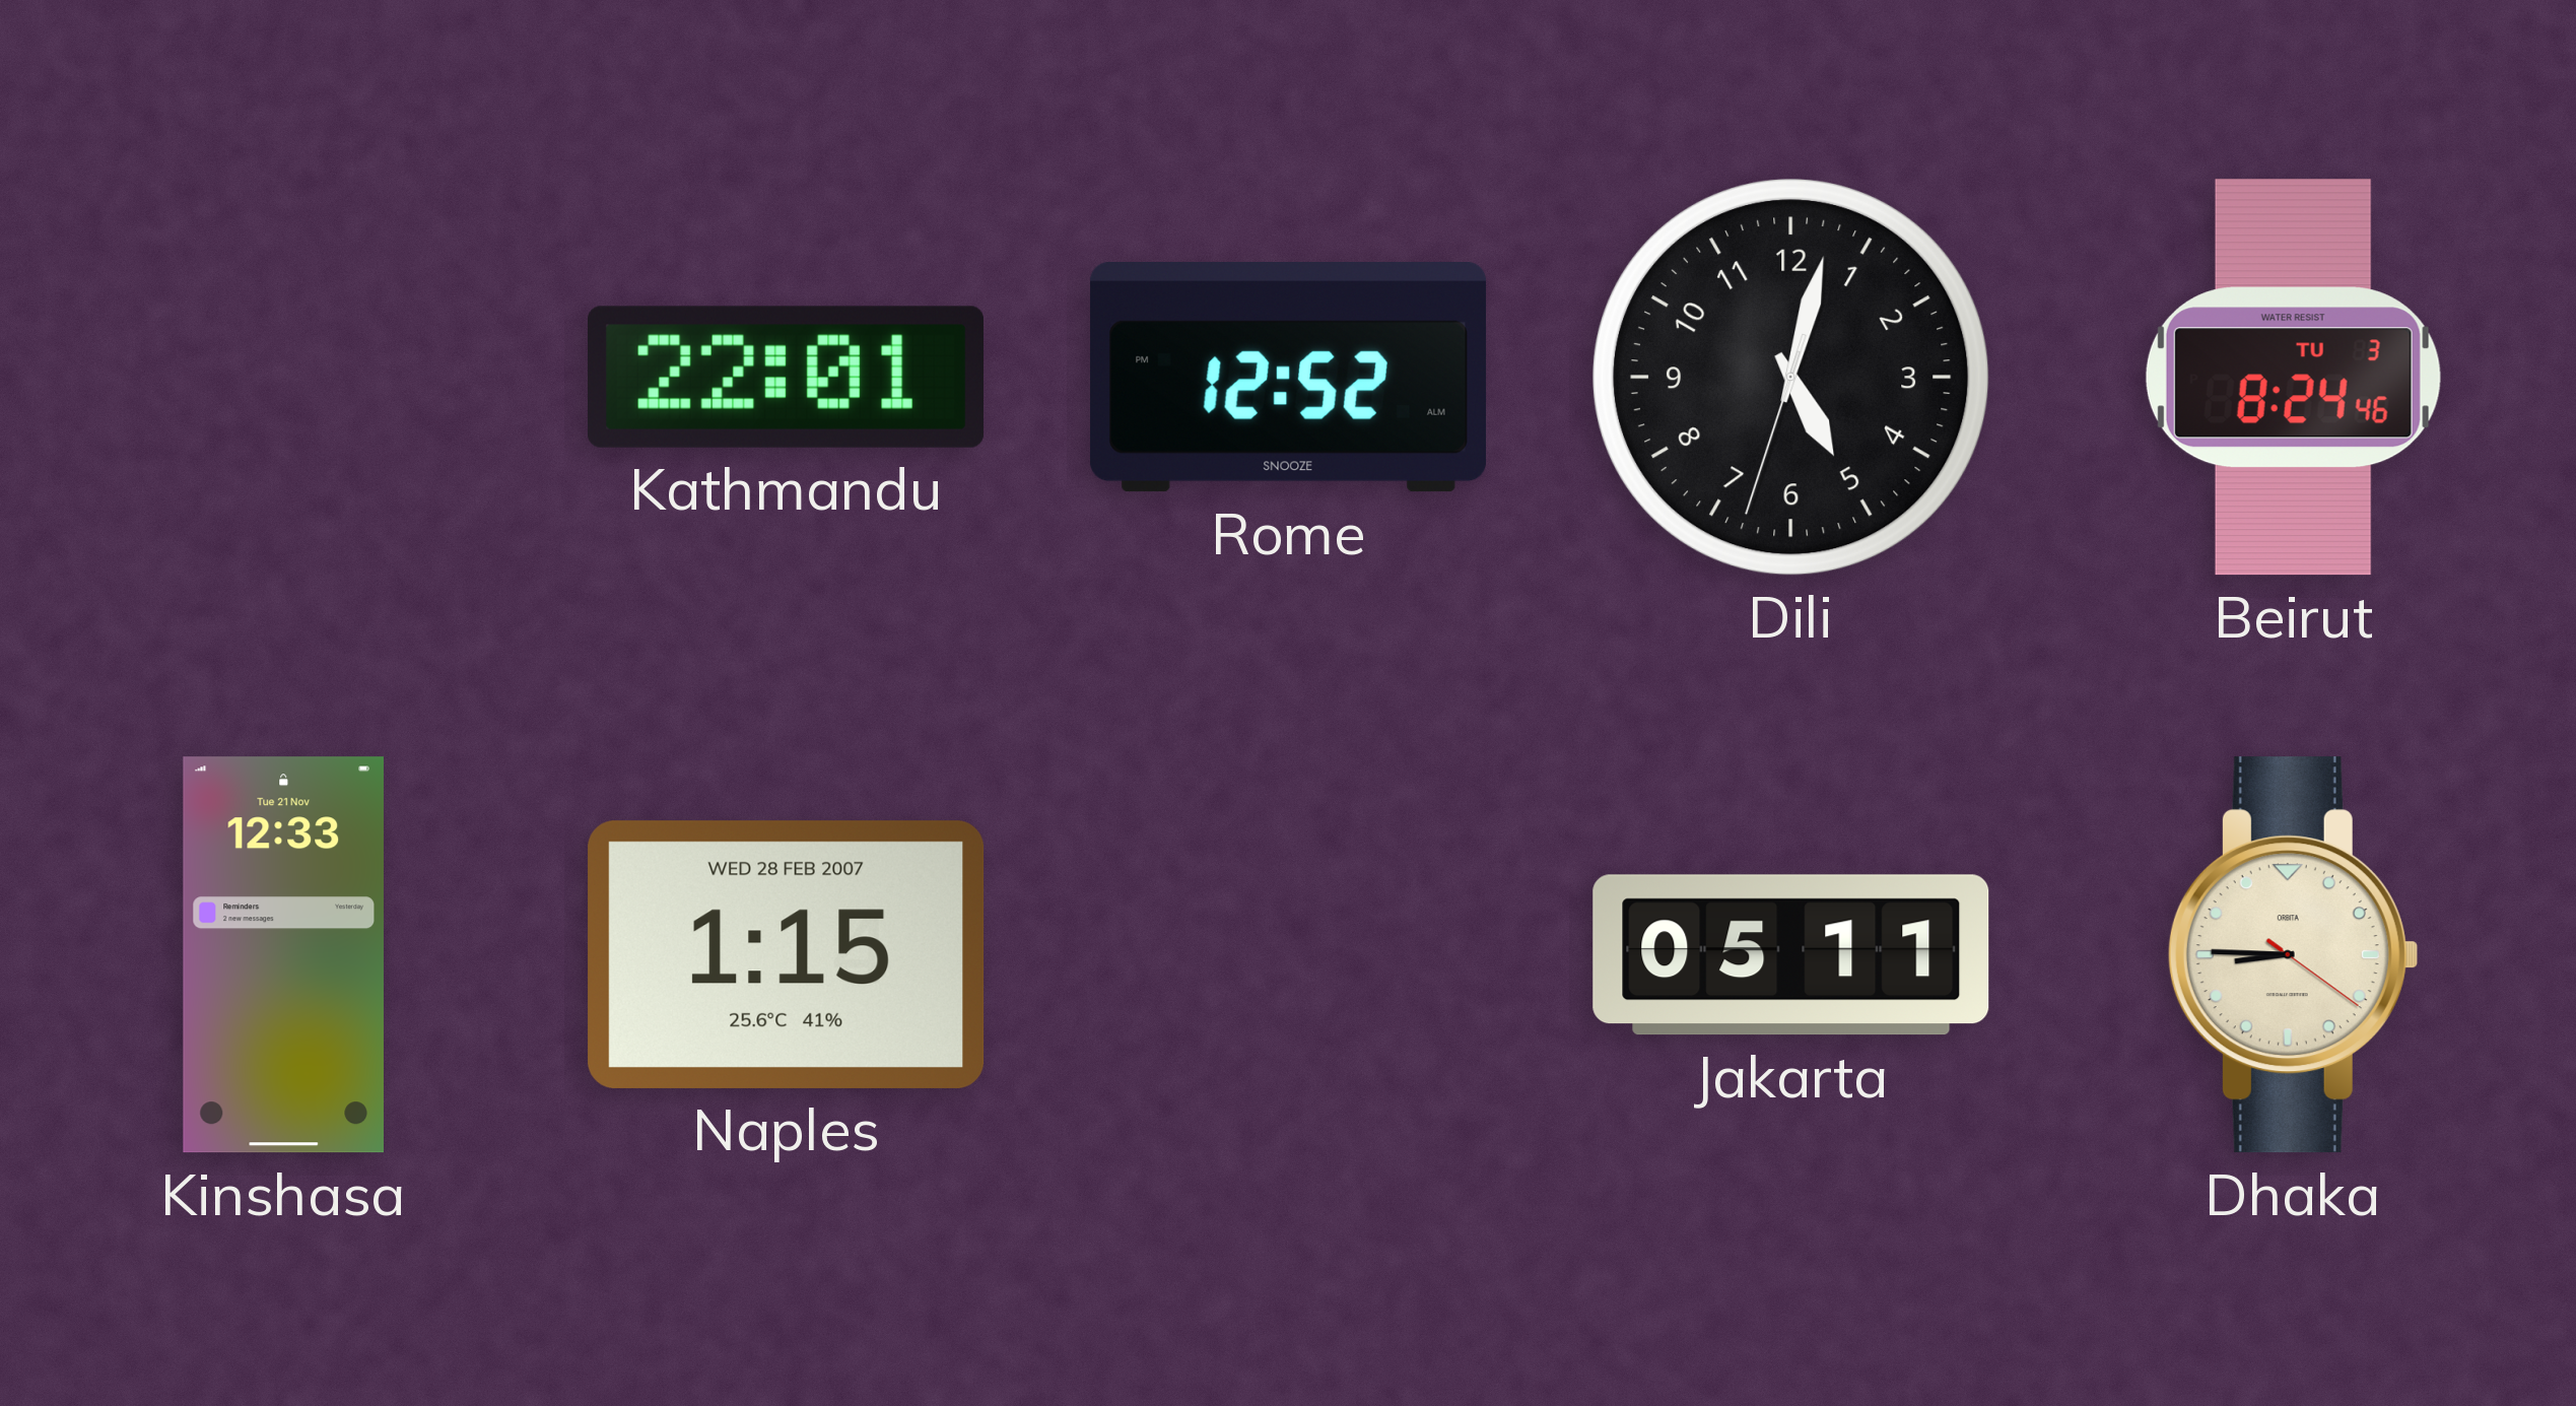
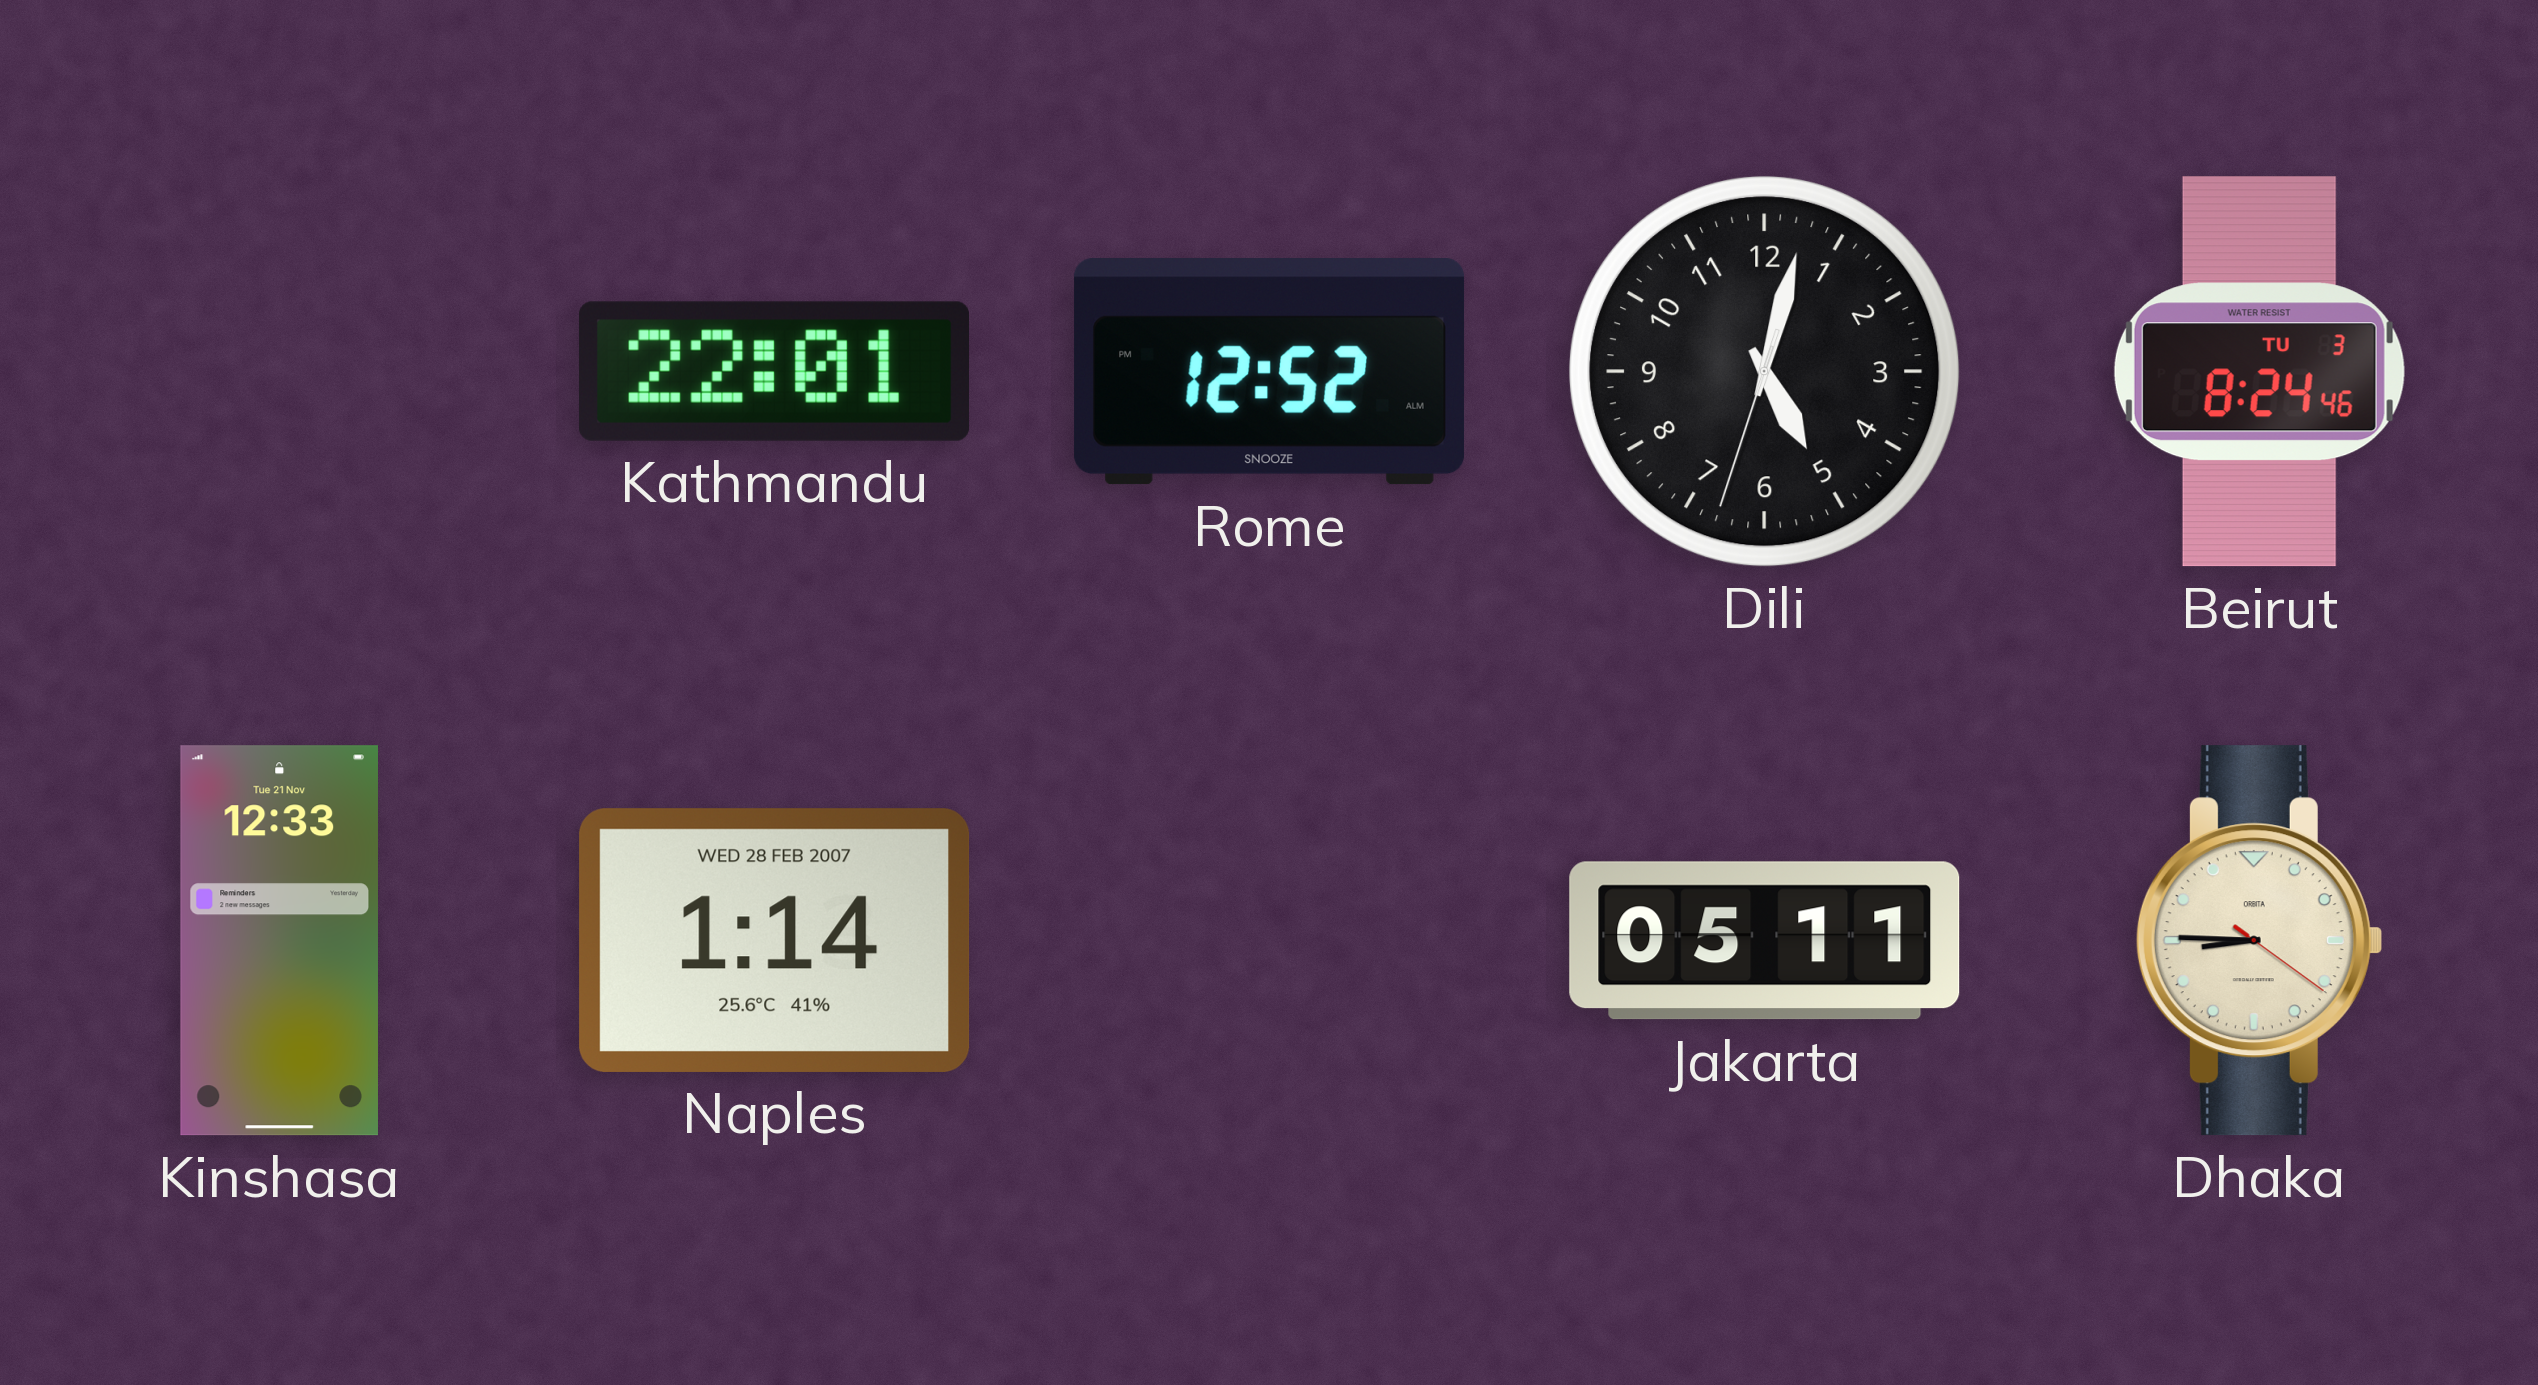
Naples: 1:15 -> 1:14 (775, 940)
